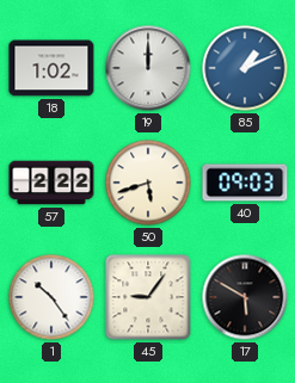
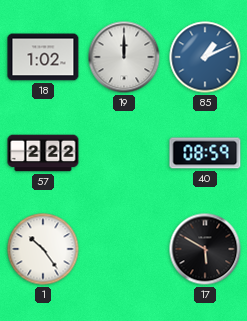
50: 5:42 -> none (148, 183)
40: 09:03 -> 08:59 (205, 153)
45: 9:06 -> none (148, 297)
